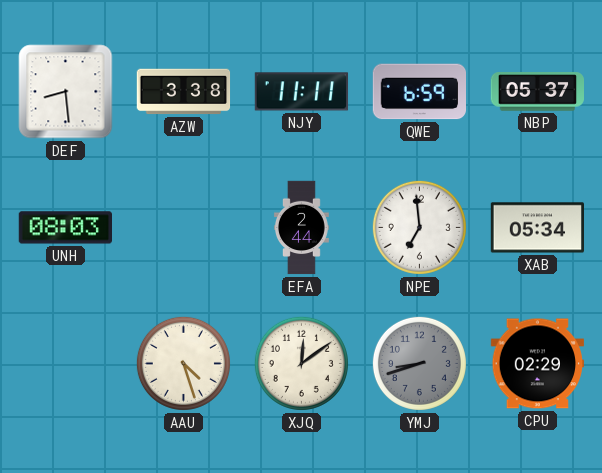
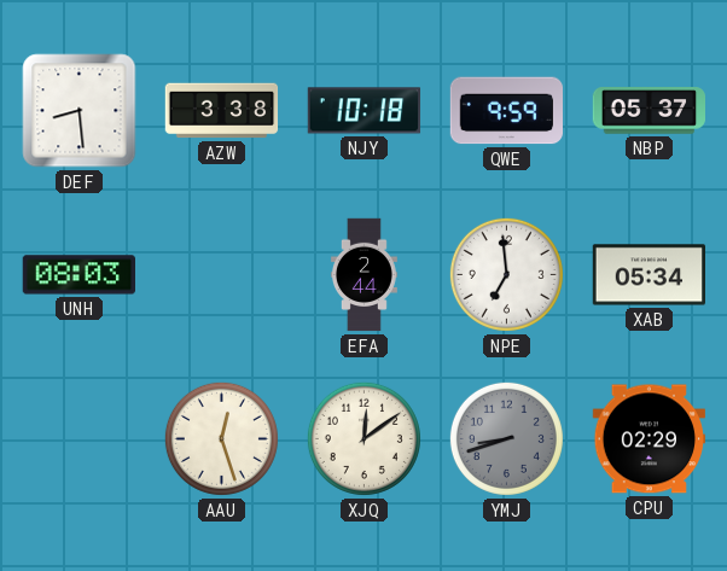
NJY: 11:11 -> 10:18 (365, 111)
QWE: 6:59 -> 9:59 (506, 111)
AAU: 4:27 -> 12:27 (221, 438)
